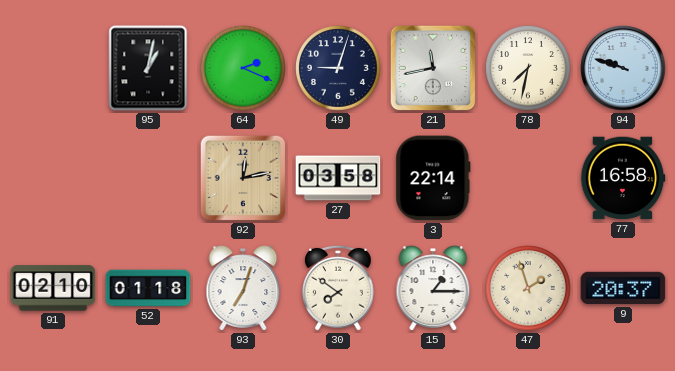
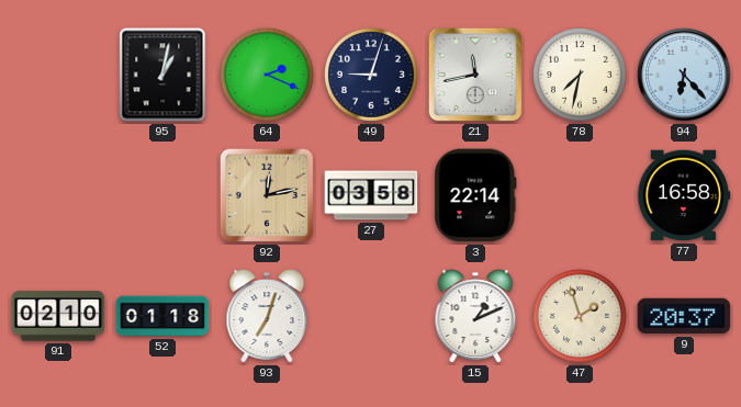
94: 9:48 -> 6:23 (684, 75)
30: 7:51 -> none (338, 288)
15: 1:15 -> 1:11 (475, 316)
